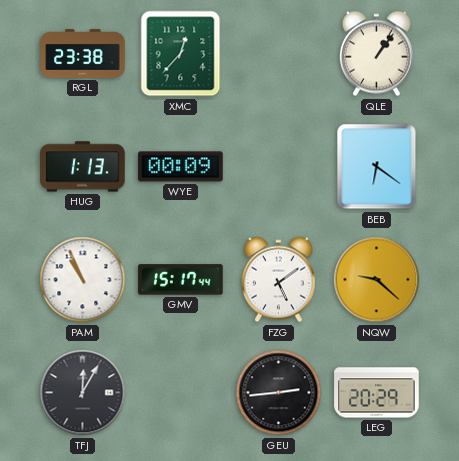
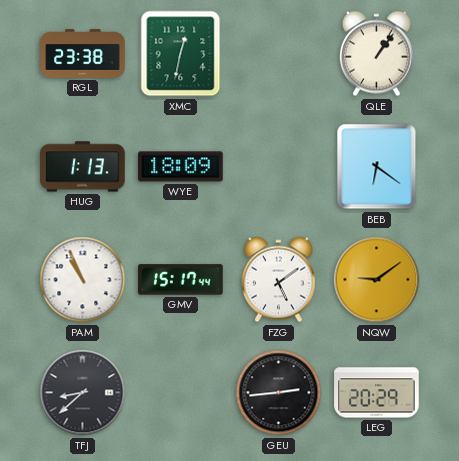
XMC: 12:37 -> 12:32 (181, 54)
WYE: 00:09 -> 18:09 (181, 167)
NQW: 9:22 -> 9:09 (377, 280)
TFJ: 12:05 -> 8:38 (83, 393)
